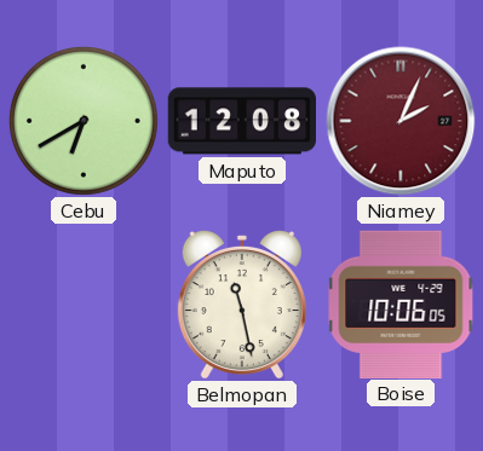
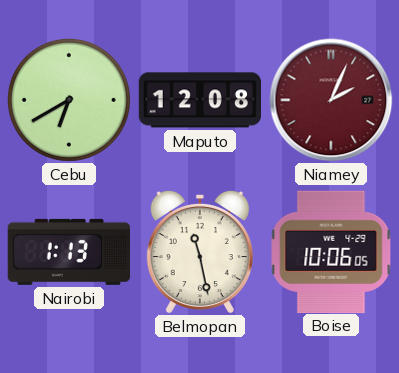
Nairobi: none -> 1:13 (68, 252)
